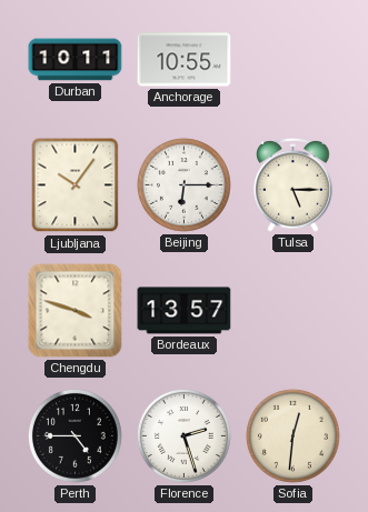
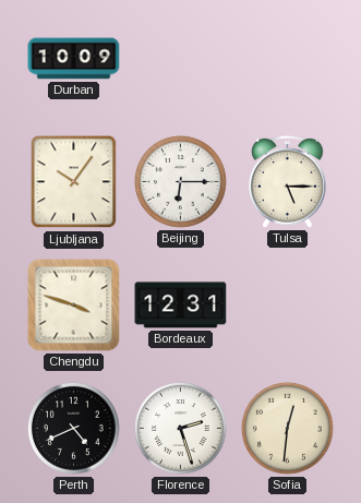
Durban: 10:11 -> 10:09 (74, 59)
Anchorage: 10:55 -> none (185, 60)
Bordeaux: 13:57 -> 12:31 (181, 306)
Perth: 4:45 -> 4:41 (73, 428)
